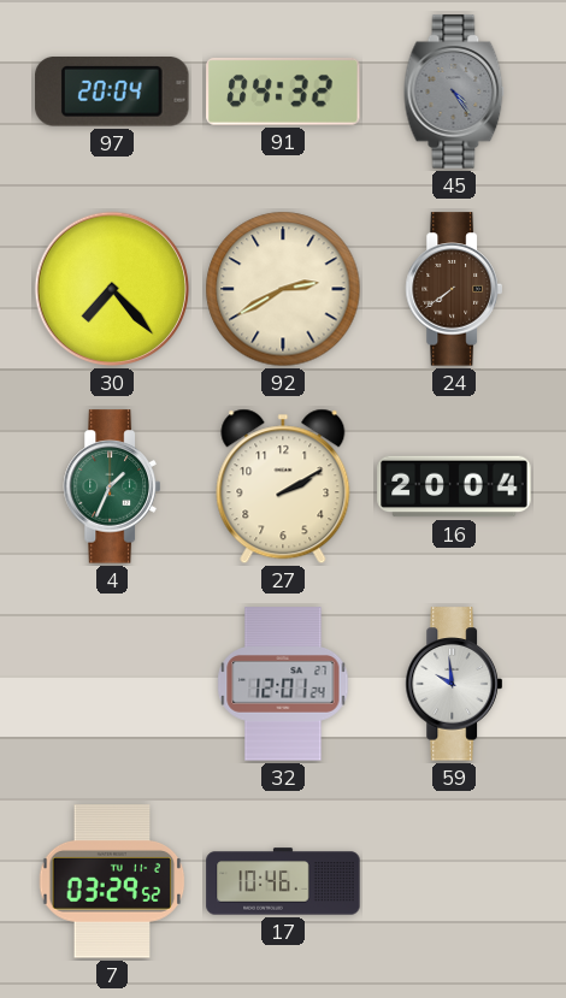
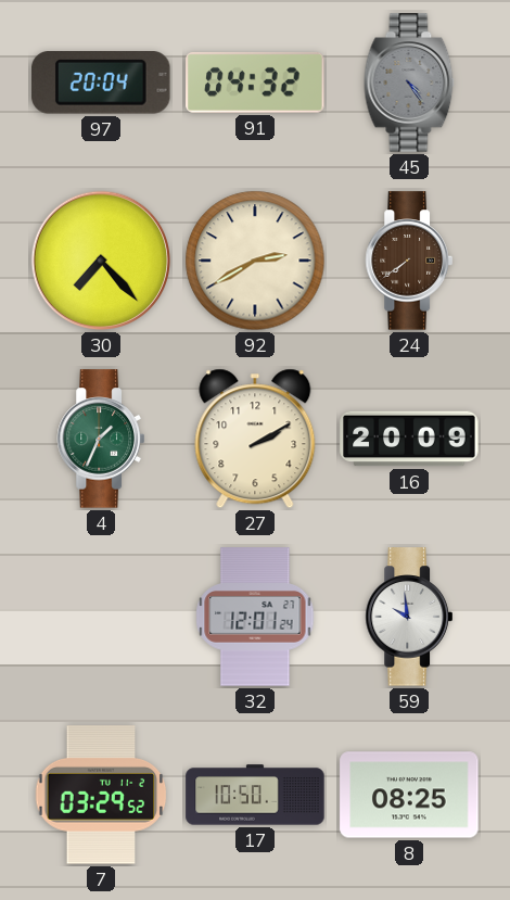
16: 20:04 -> 20:09 (409, 439)
17: 10:46 -> 10:50 (255, 795)
8: none -> 08:25 (409, 795)
